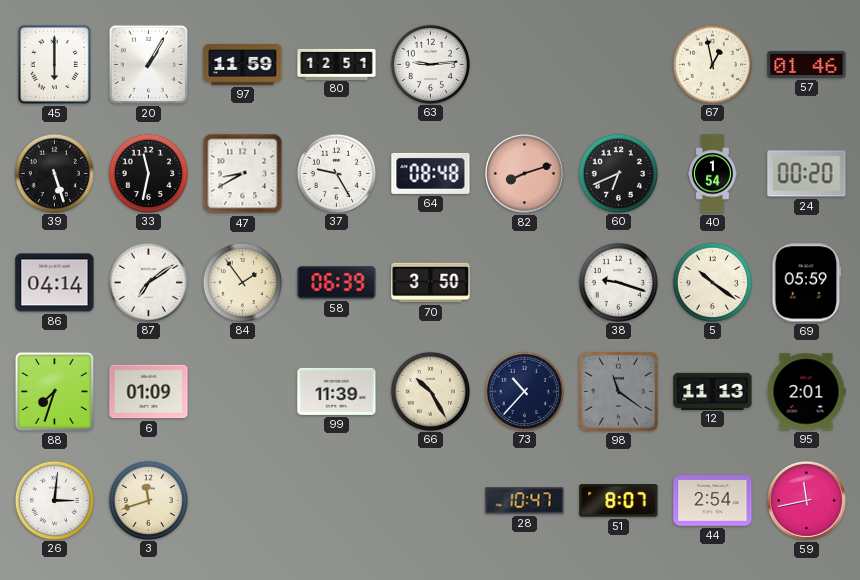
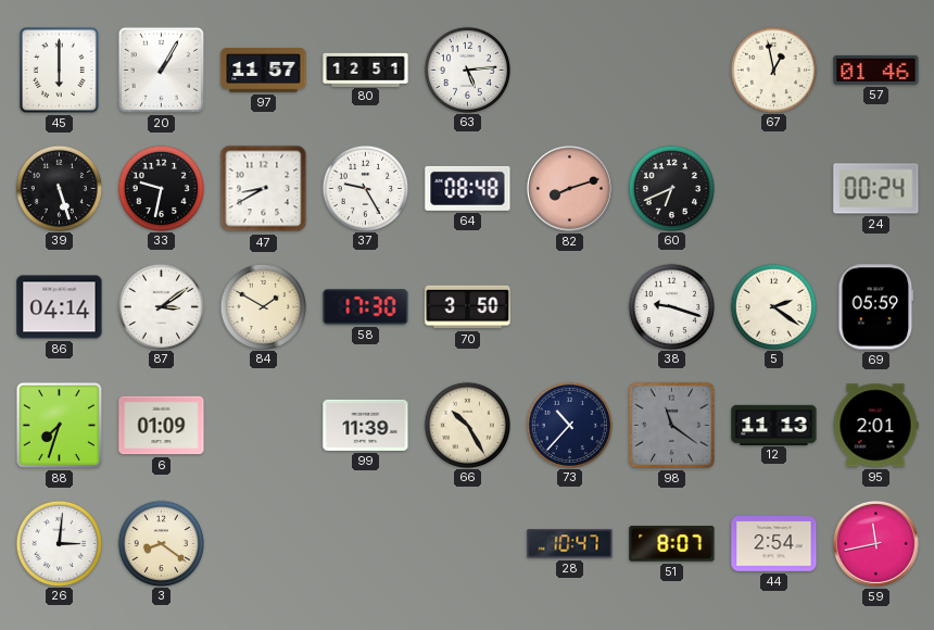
97: 11:59 -> 11:57 (264, 71)
63: 9:14 -> 5:14 (467, 70)
33: 11:32 -> 9:32 (161, 188)
40: 1:54 -> none (712, 174)
24: 00:20 -> 00:24 (876, 189)
87: 7:09 -> 3:09 (161, 306)
84: 1:54 -> 1:50 (263, 306)
58: 06:39 -> 17:30 (366, 307)
5: 10:21 -> 2:21 (773, 306)
3: 11:42 -> 8:21 (161, 543)
